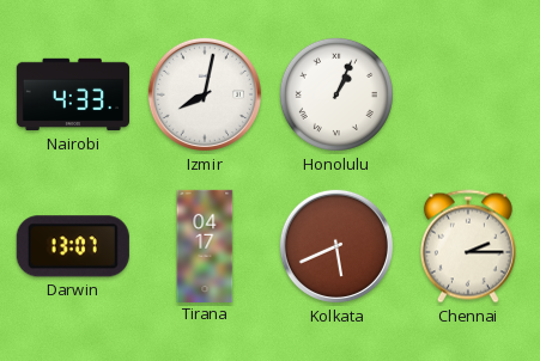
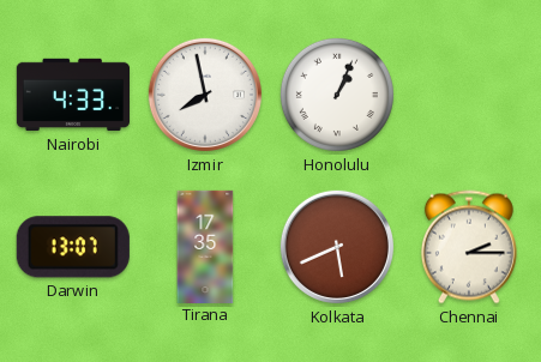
Izmir: 8:02 -> 7:58 (205, 95)
Tirana: 04:17 -> 17:35 (205, 246)
